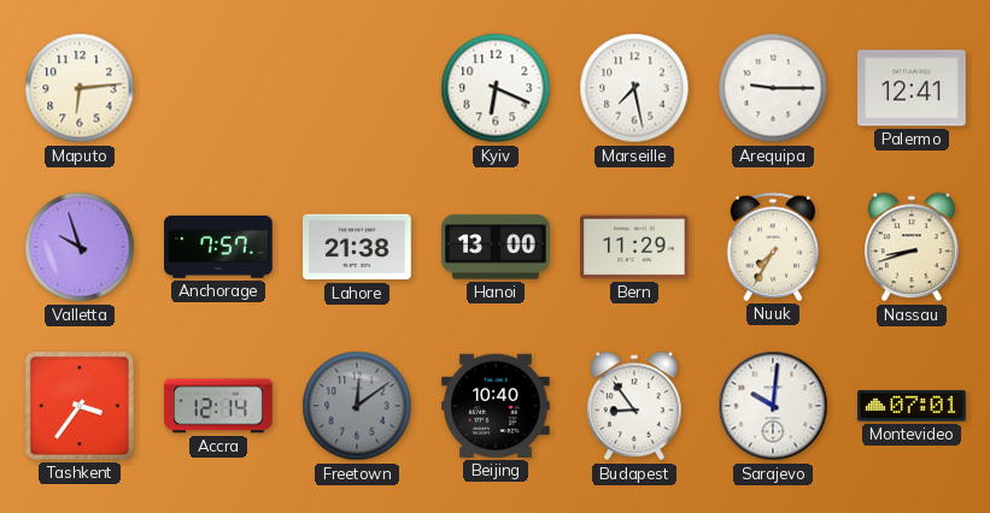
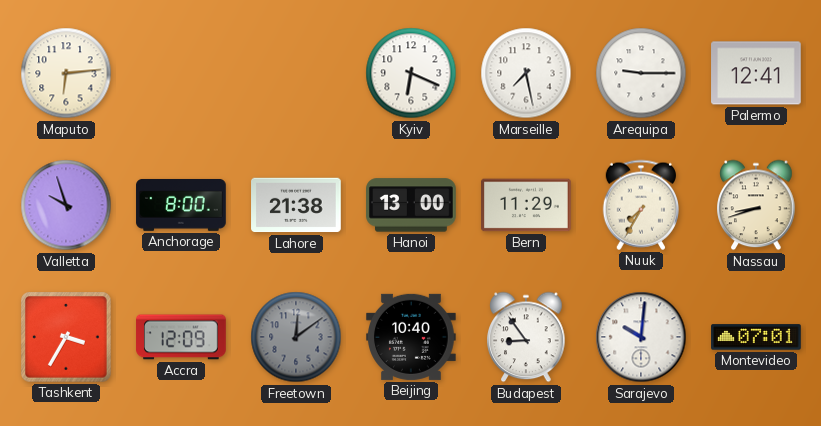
Anchorage: 7:57 -> 8:00 (181, 205)
Tashkent: 3:36 -> 3:35 (67, 338)
Accra: 12:14 -> 12:09 (181, 337)
